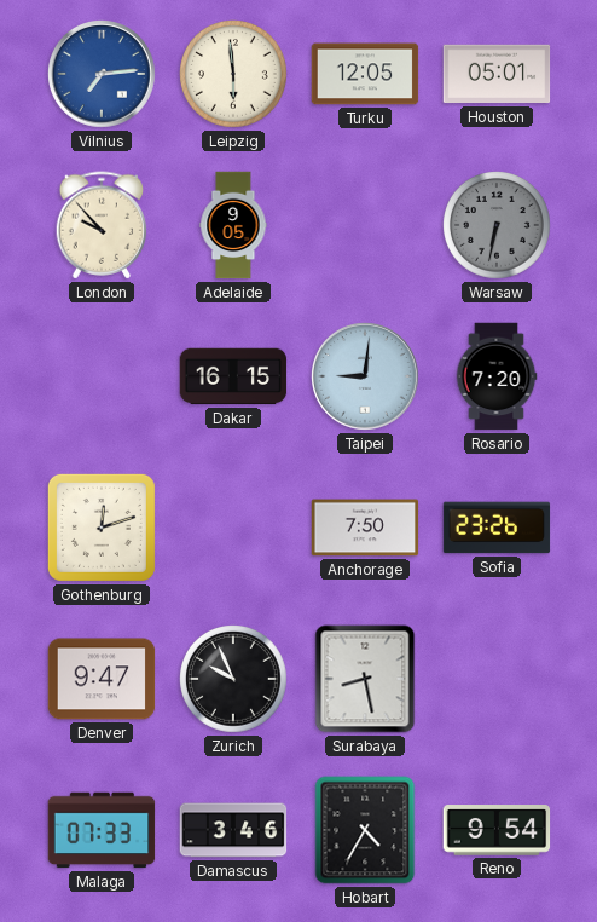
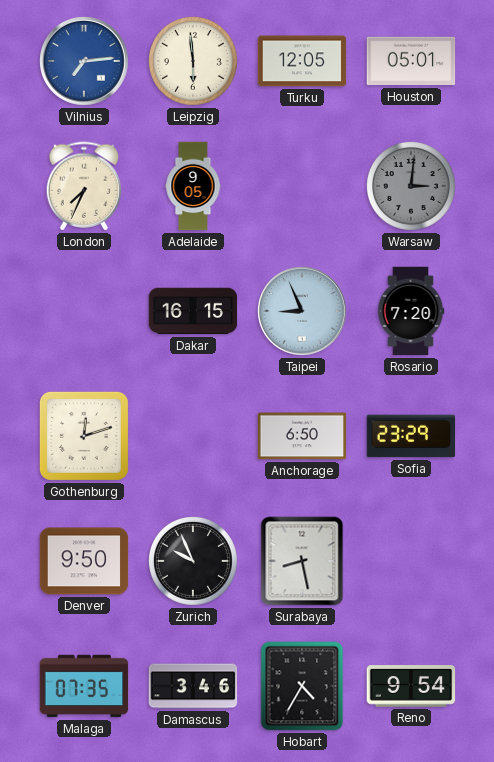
London: 9:53 -> 7:34 (84, 186)
Warsaw: 6:32 -> 3:01 (412, 187)
Taipei: 9:01 -> 8:56 (303, 312)
Anchorage: 7:50 -> 6:50 (302, 436)
Sofia: 23:26 -> 23:29 (411, 436)
Denver: 9:47 -> 9:50 (84, 561)
Malaga: 07:33 -> 07:35 (84, 686)
